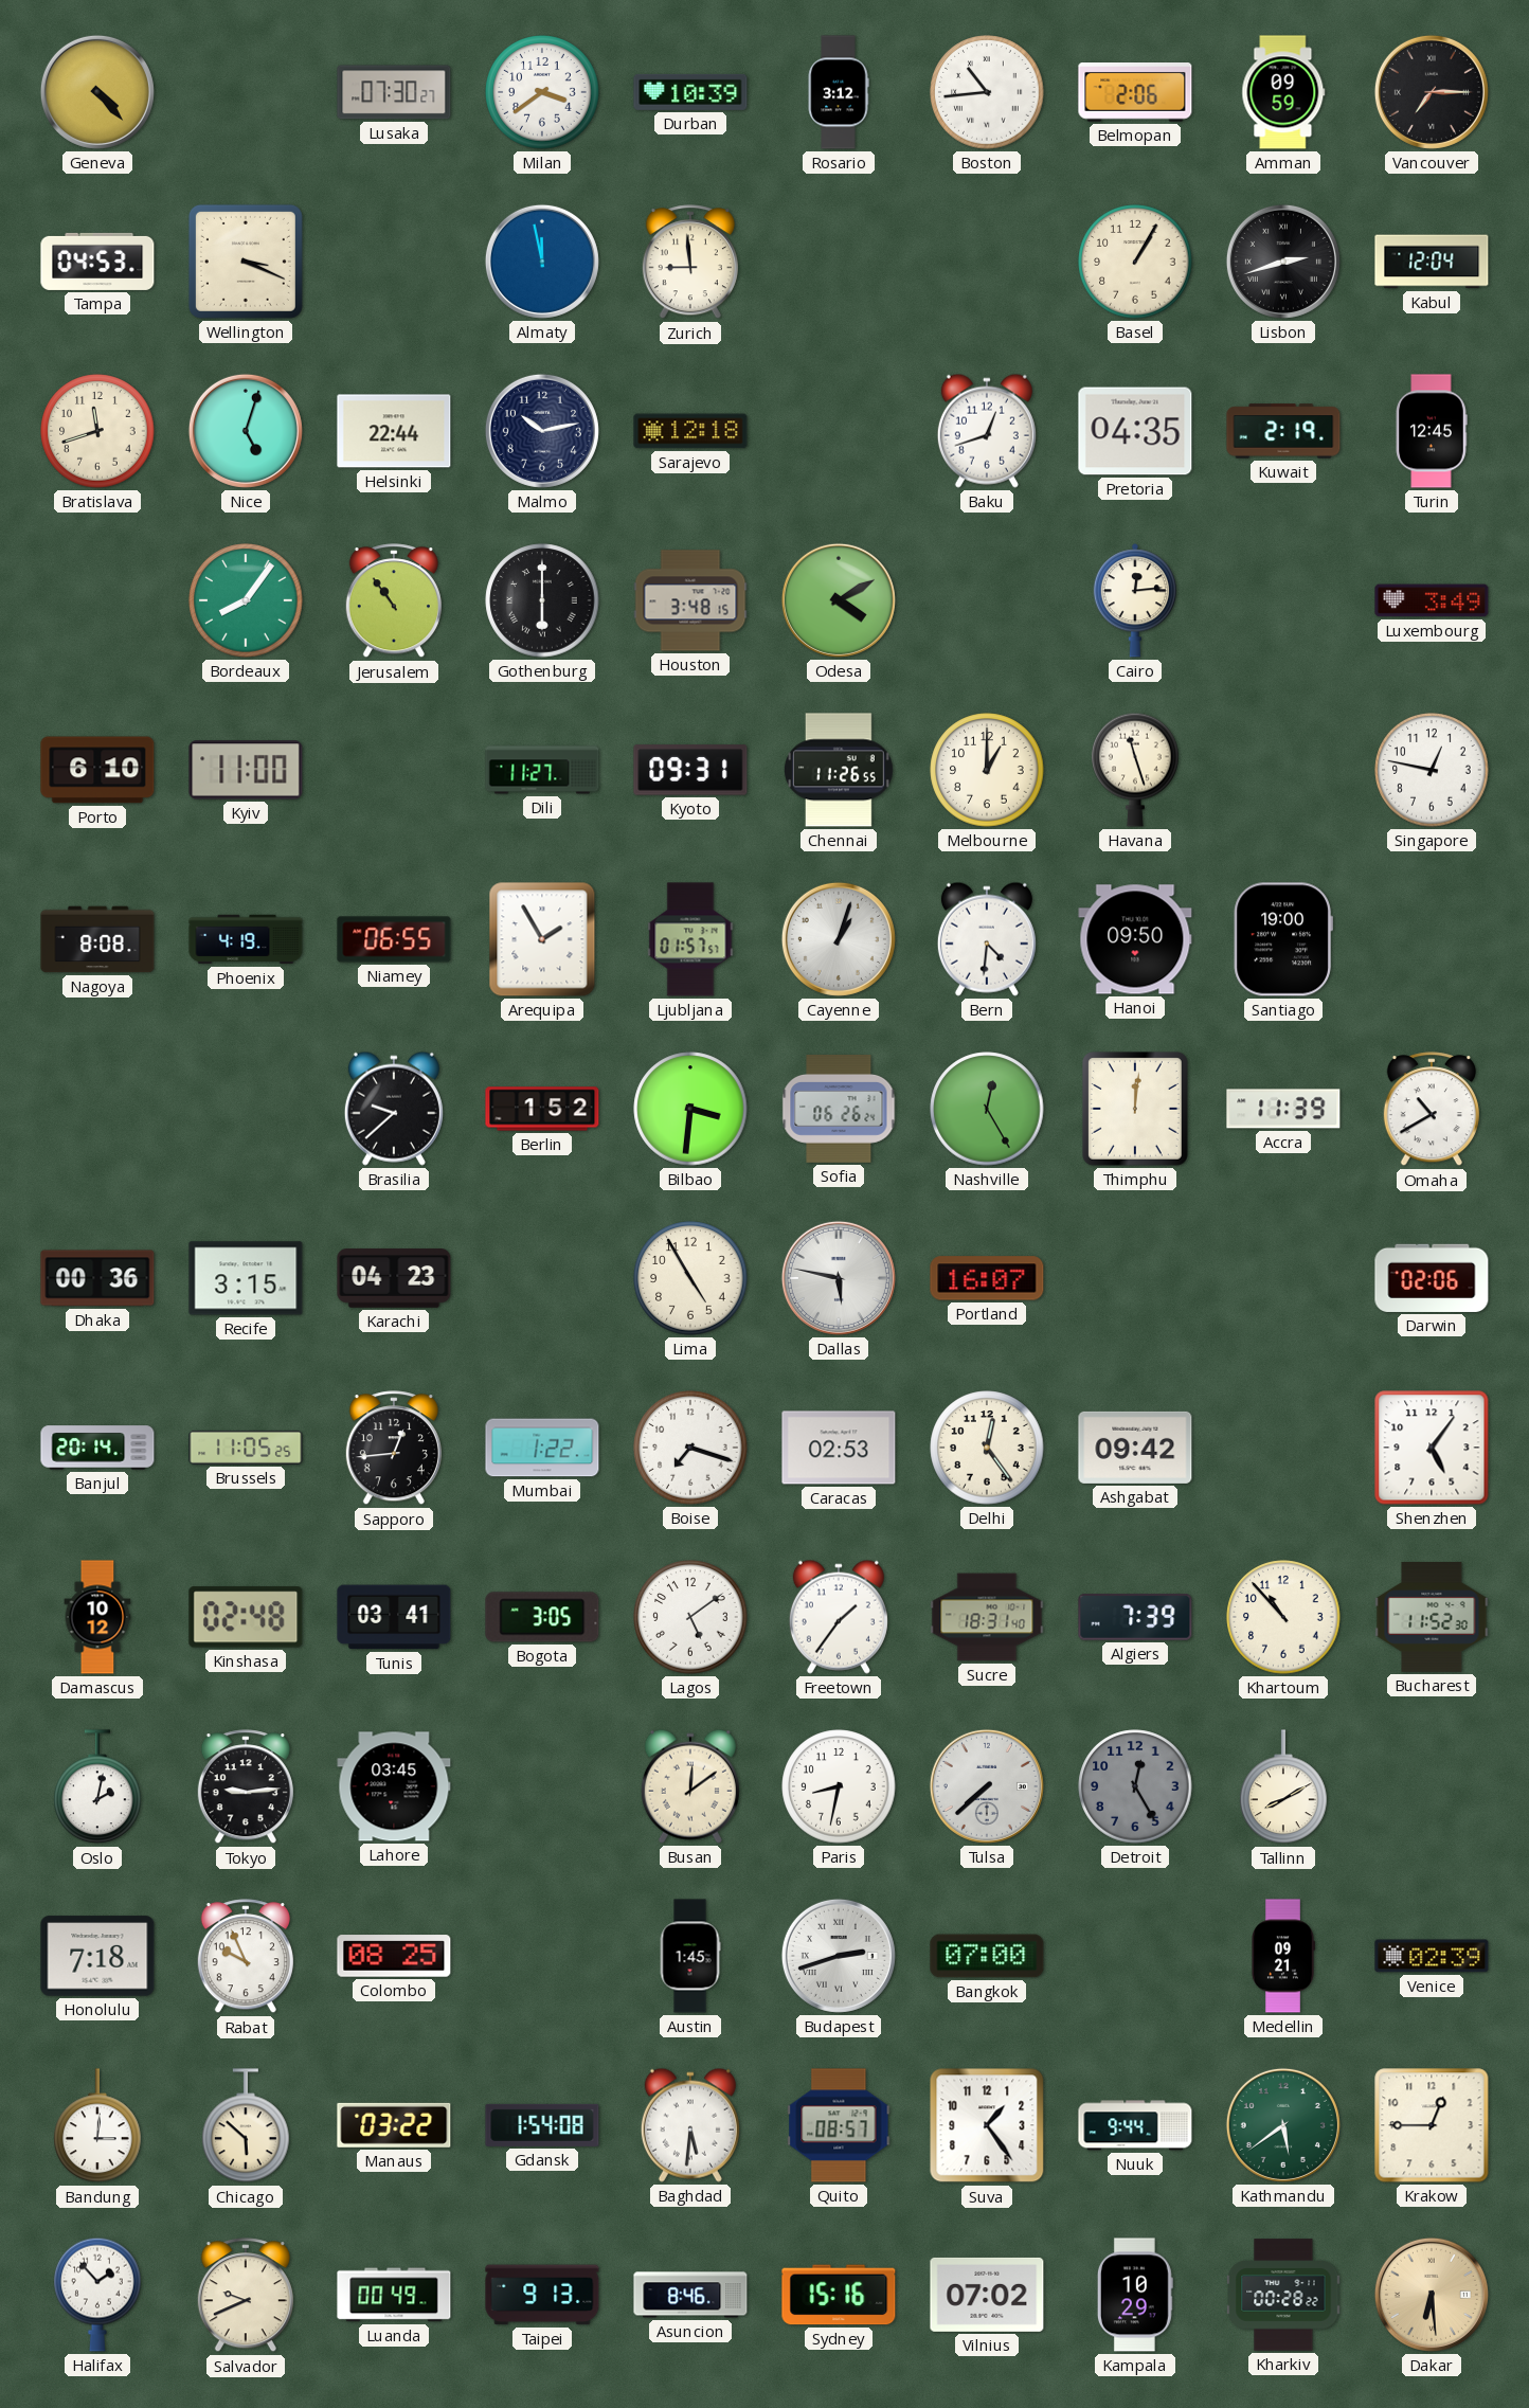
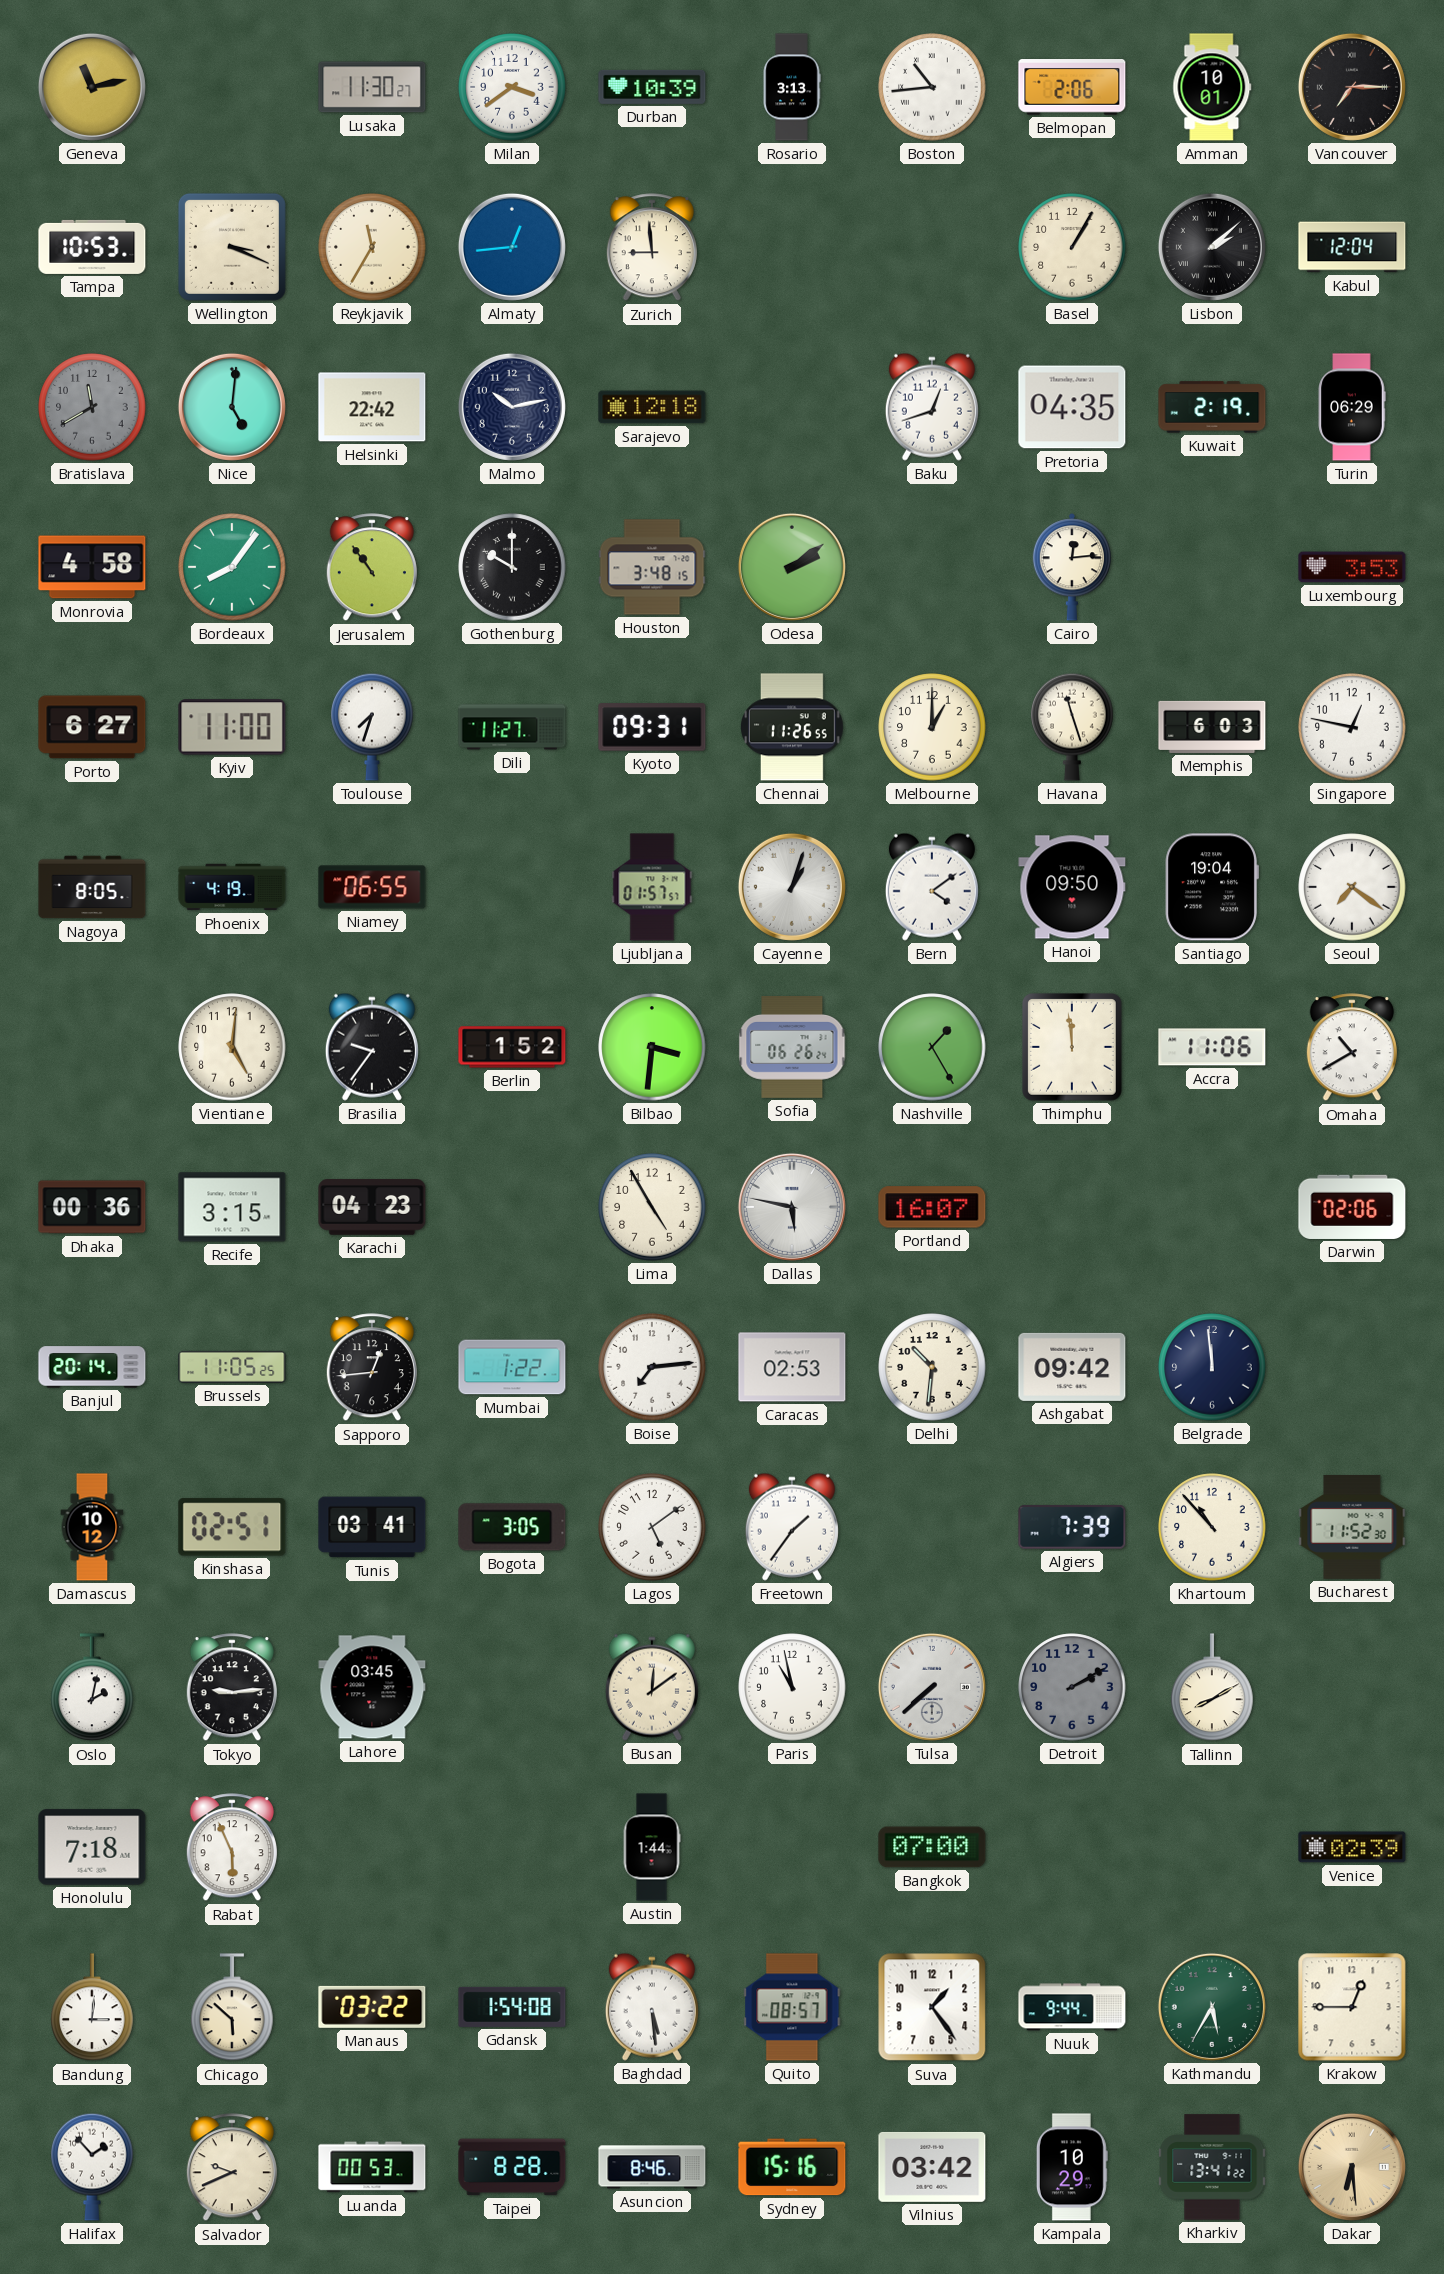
Geneva: 4:23 -> 11:13 (92, 87)
Lusaka: 07:30 -> 11:30 (372, 87)
Rosario: 3:12 -> 3:13 (792, 87)
Amman: 09:59 -> 10:01 (1212, 87)
Tampa: 04:53 -> 10:53 (92, 247)
Reykjavik: none -> 11:35 (372, 247)
Almaty: 11:58 -> 12:44 (512, 247)
Lisbon: 2:42 -> 2:08 (1212, 247)
Bratislava: 11:42 -> 11:40 (92, 407)
Bratislava dial: cream -> grey (92, 407)
Nice: 5:03 -> 5:01 (232, 407)
Helsinki: 22:44 -> 22:42 (372, 407)
Turin: 12:45 -> 06:29 (1352, 407)
Monrovia: none -> 4:58 (92, 567)
Gothenburg: 6:00 -> 10:00 (512, 567)
Odesa: 4:10 -> 2:09 (792, 567)
Luxembourg: 3:49 -> 3:53 (1352, 567)
Porto: 6:10 -> 6:27 (92, 727)
Toulouse: none -> 7:33 (372, 727)
Memphis: none -> 6:03 (1212, 727)
Nagoya: 8:08 -> 8:05 (92, 887)
Arequipa: 1:55 -> none (542, 939)
Bern: 4:31 -> 4:09 (932, 887)
Santiago: 19:00 -> 19:04 (1212, 887)
Seoul: none -> 7:21 (1352, 887)
Vientiane: none -> 5:01 (232, 1047)
Brasilia: 9:38 -> 9:36 (372, 1047)
Nashville: 12:25 -> 1:25 (932, 1047)
Thimphu: 12:01 -> 11:59 (1073, 1048)
Accra: 11:39 -> 11:06 (1212, 1047)
Boise: 7:18 -> 7:14 (652, 1367)
Delhi: 12:24 -> 10:31 (932, 1367)
Belgrade: none -> 11:59 (1212, 1367)
Shenzhen: 5:06 -> none (1432, 1448)
Kinshasa: 02:48 -> 02:51 (232, 1527)
Sucre: 18:31 -> none (987, 1617)
Paris: 8:32 -> 10:58 (792, 1687)
Detroit: 12:25 -> 2:10 (1072, 1687)
Rabat: 9:56 -> 5:56 (232, 1848)
Colombo: 08:25 -> none (394, 1956)
Austin: 1:45 -> 1:44 (652, 1847)
Budapest: 2:42 -> none (839, 1956)
Medellin: 09:21 -> none (1282, 1956)
Baghdad: 5:31 -> 5:29 (652, 2007)
Kathmandu: 5:39 -> 5:35 (1212, 2007)
Luanda: 00:49 -> 00:53 (372, 2167)
Taipei: 9:13 -> 8:28 (512, 2167)
Vilnius: 07:02 -> 03:42 (932, 2167)
Kharkiv: 00:28 -> 13:41 (1212, 2167)
